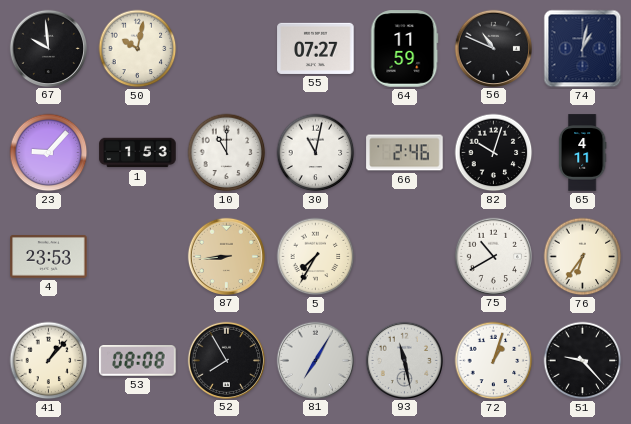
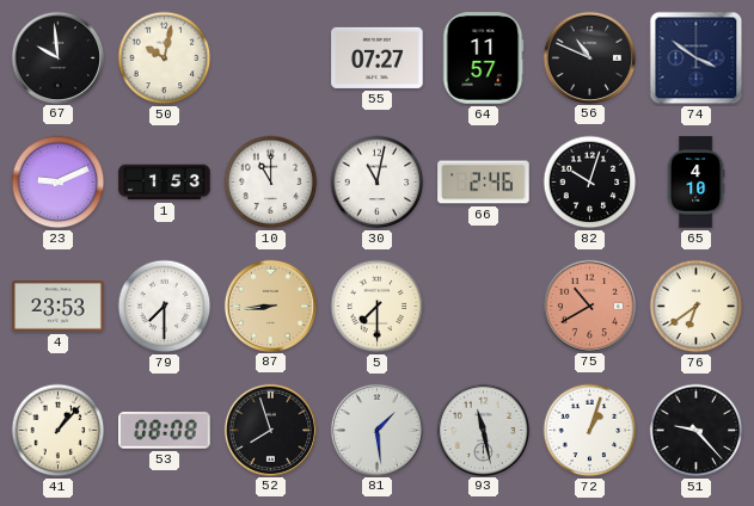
64: 11:59 -> 11:57 (483, 58)
74: 1:02 -> 3:51 (697, 58)
23: 9:07 -> 9:11 (59, 183)
65: 4:11 -> 4:10 (695, 183)
79: none -> 7:30 (165, 307)
5: 7:35 -> 7:30 (378, 307)
75 dial: white -> salmon (589, 306)
76: 6:36 -> 6:39 (697, 307)
52: 7:55 -> 7:57 (270, 430)
81: 7:05 -> 1:29 (376, 430)
